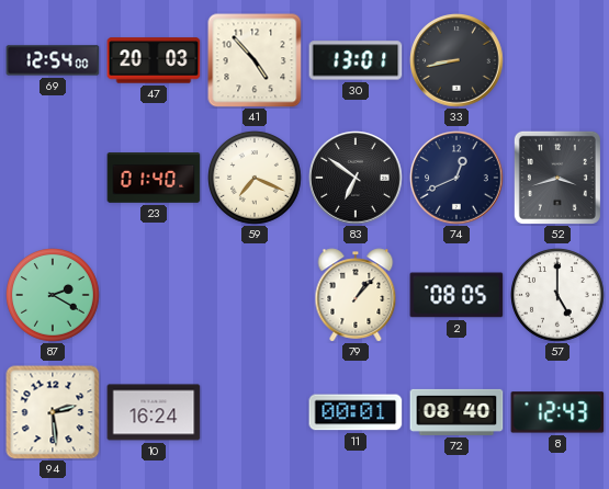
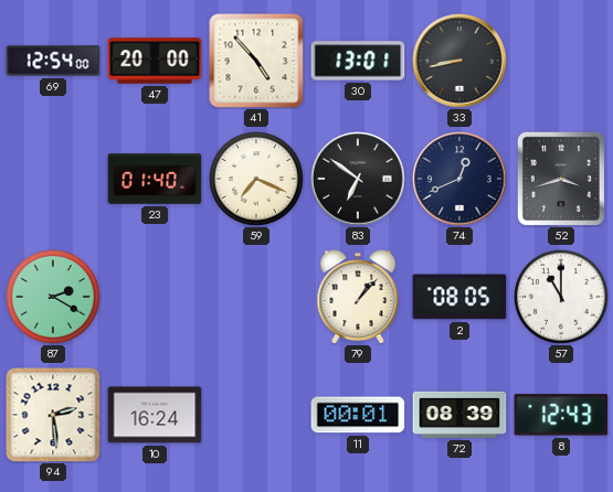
47: 20:03 -> 20:00 (155, 61)
57: 5:00 -> 11:00 (562, 298)
72: 08:40 -> 08:39 (459, 415)
